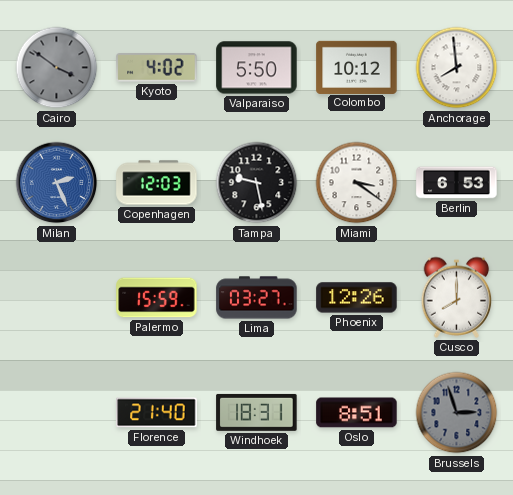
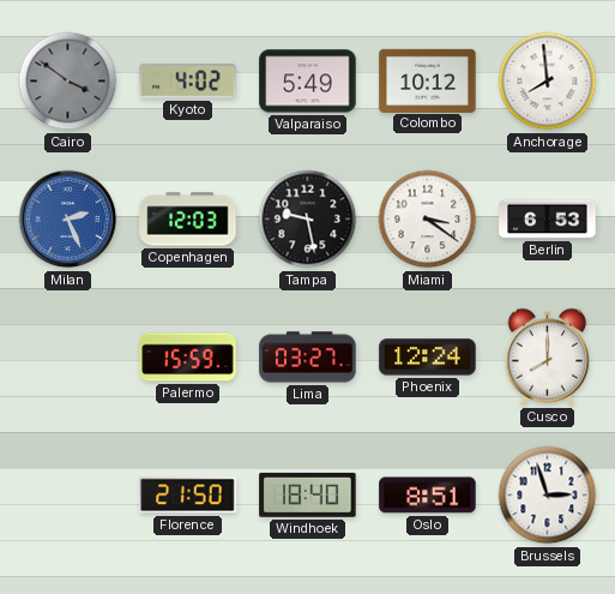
Valparaiso: 5:50 -> 5:49 (308, 82)
Phoenix: 12:26 -> 12:24 (428, 358)
Florence: 21:40 -> 21:50 (188, 496)
Windhoek: 18:31 -> 18:40 (308, 494)
Brussels dial: grey -> white (548, 496)
